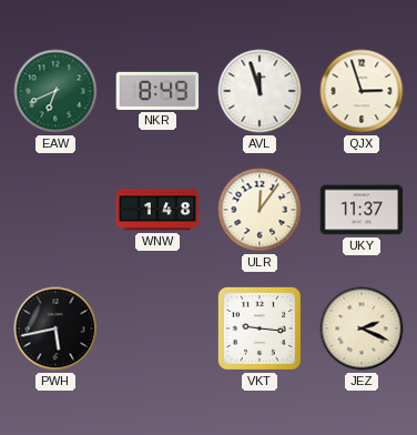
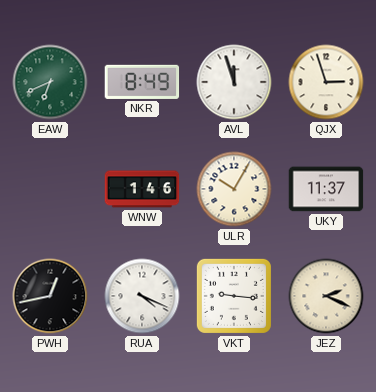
WNW: 1:48 -> 1:46 (142, 189)
ULR: 12:06 -> 10:05 (234, 189)
PWH: 5:43 -> 12:43 (50, 296)
RUA: none -> 4:19 (142, 296)
